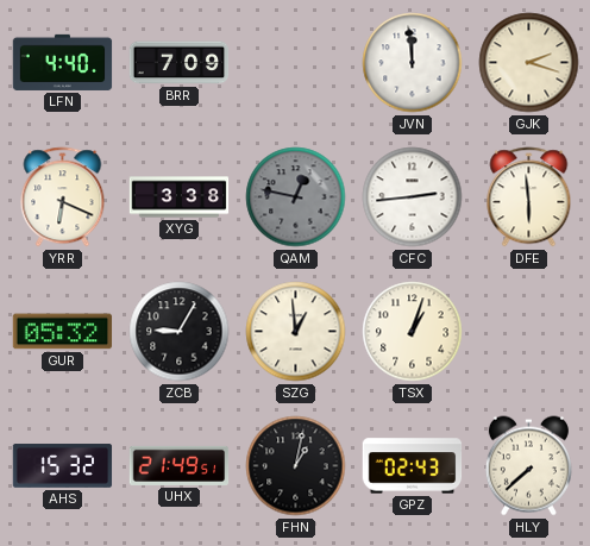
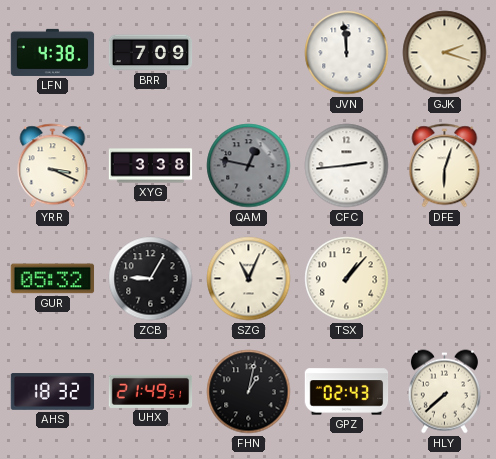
LFN: 4:40 -> 4:38 (53, 52)
YRR: 6:19 -> 3:19 (53, 166)
DFE: 5:59 -> 6:03 (445, 166)
SZG: 12:59 -> 11:04 (249, 279)
TSX: 1:03 -> 1:07 (347, 279)
AHS: 15:32 -> 18:32 (53, 392)
